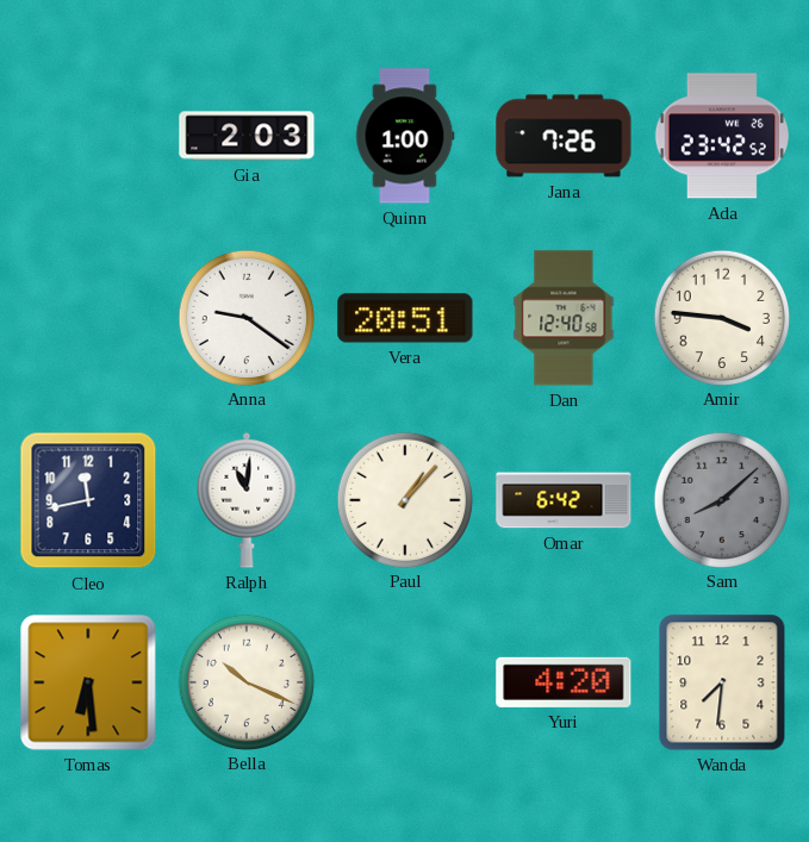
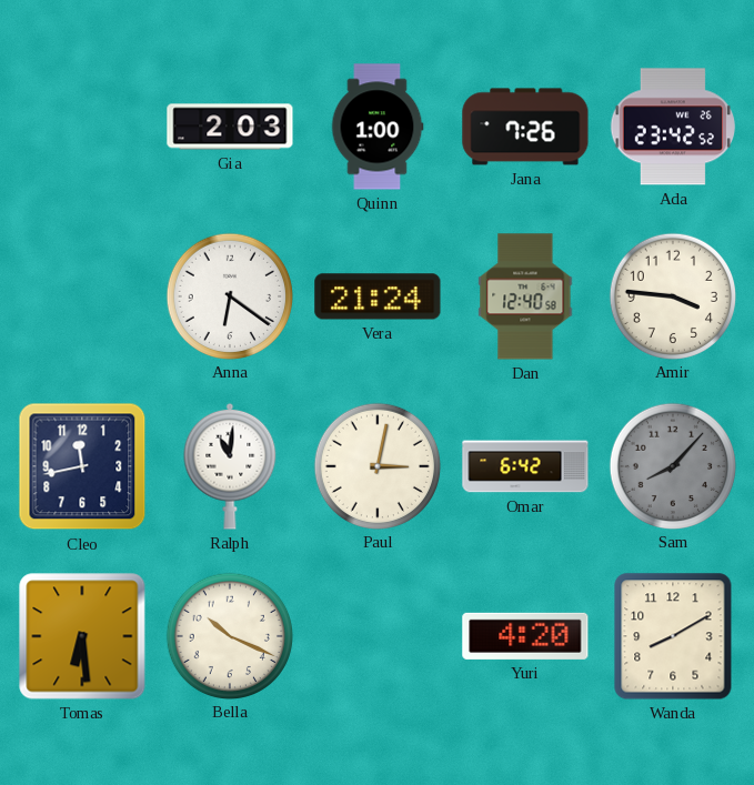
Anna: 9:21 -> 6:21 (229, 295)
Vera: 20:51 -> 21:24 (378, 296)
Paul: 1:07 -> 3:02 (376, 465)
Sam: 8:08 -> 8:07 (672, 465)
Wanda: 7:31 -> 8:10 (673, 636)
